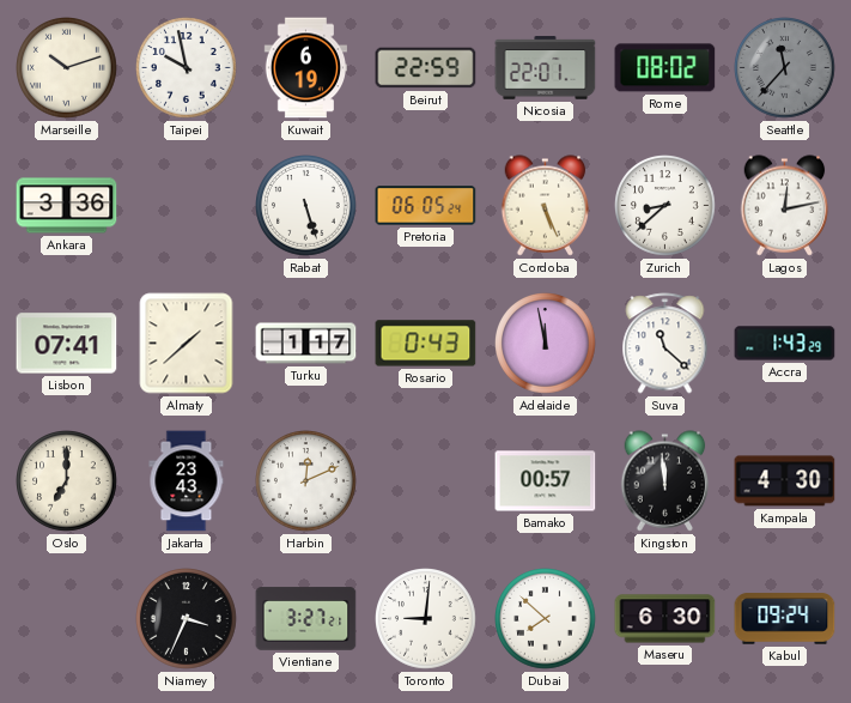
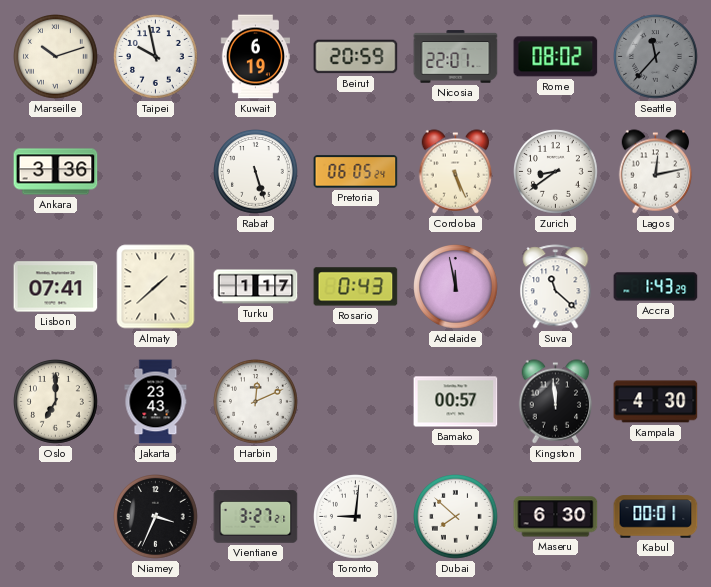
Beirut: 22:59 -> 20:59 (356, 57)
Zurich: 8:38 -> 8:39 (556, 172)
Kabul: 09:24 -> 00:01 (656, 517)
